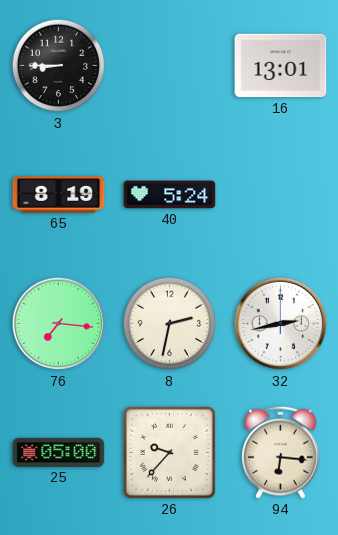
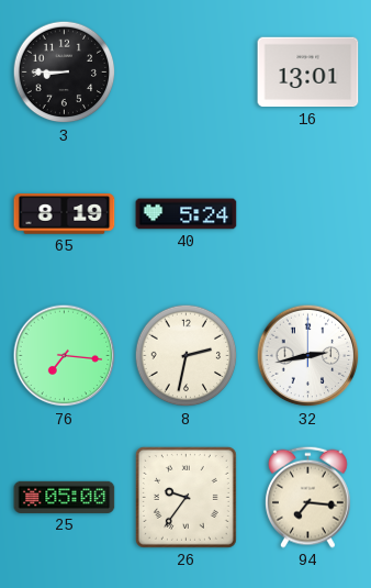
26: 9:37 -> 9:36 (185, 497)
94: 6:16 -> 7:16 (308, 497)
